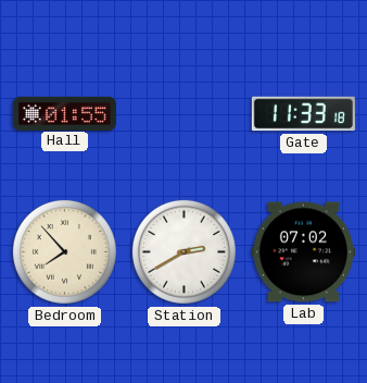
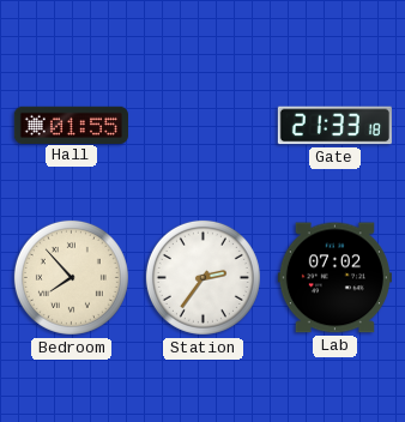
Gate: 11:33 -> 21:33 (334, 126)
Station: 2:40 -> 2:36 (202, 277)
